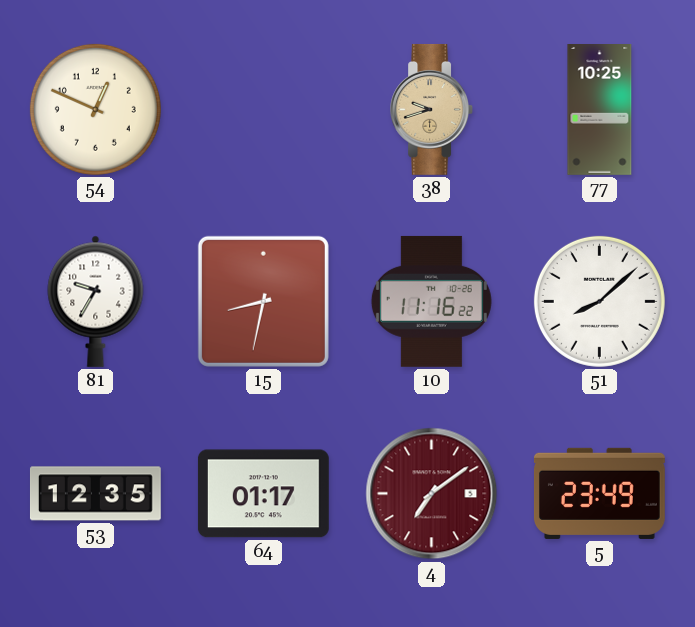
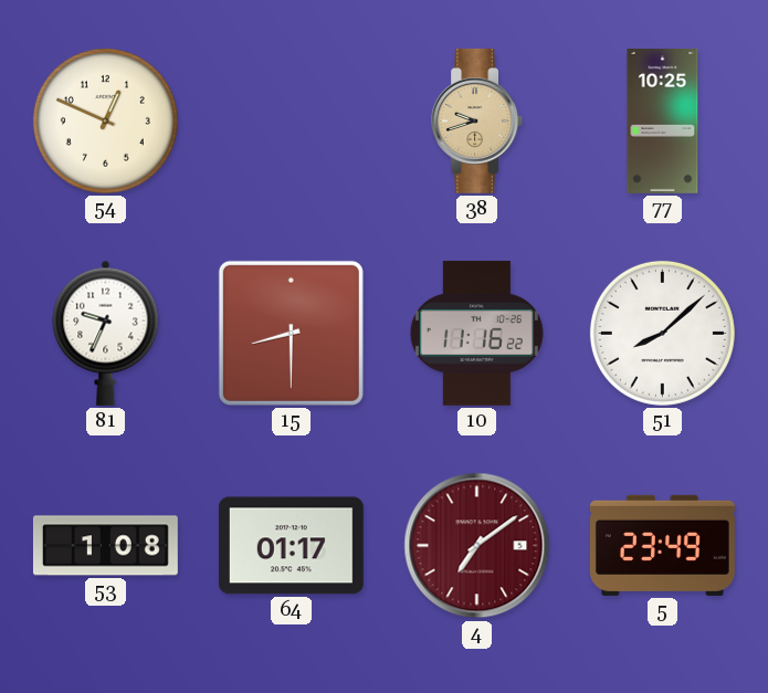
81: 9:35 -> 9:34 (106, 333)
15: 8:32 -> 8:30 (291, 333)
53: 12:35 -> 1:08 (105, 546)
